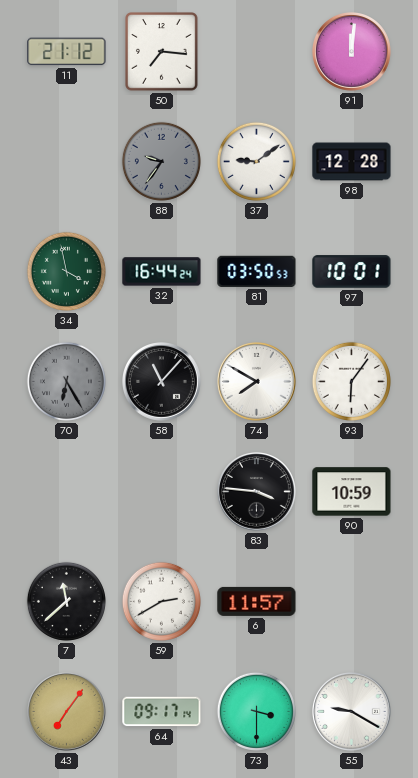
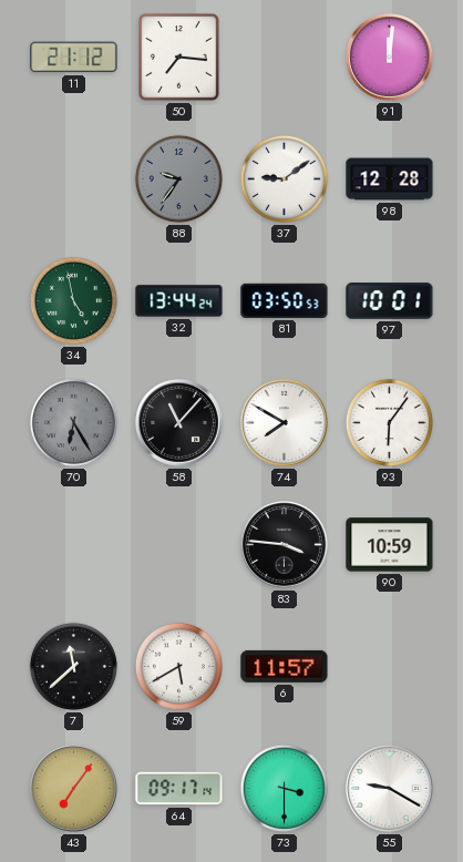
34: 3:58 -> 4:58 (73, 300)
32: 16:44 -> 13:44 (179, 301)
59: 2:40 -> 5:40 (178, 666)
